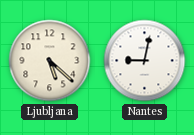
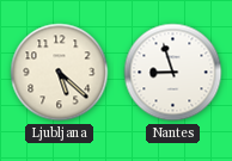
Nantes: 9:02 -> 8:57 (173, 73)
